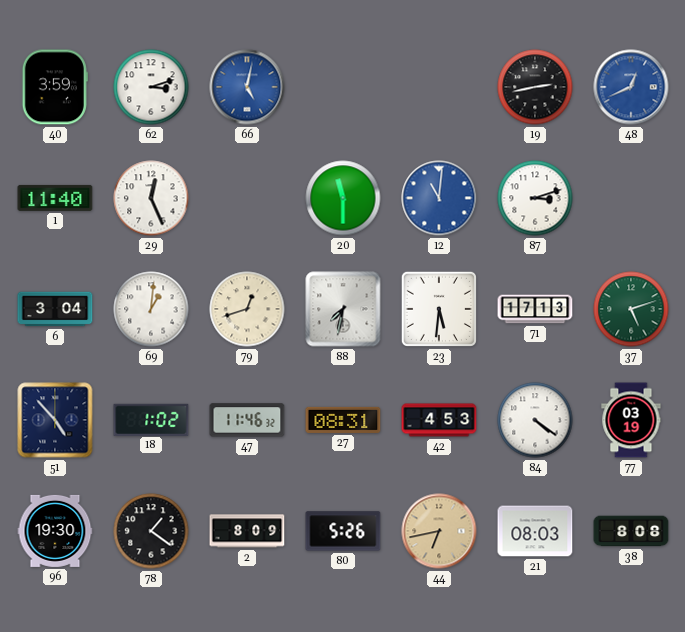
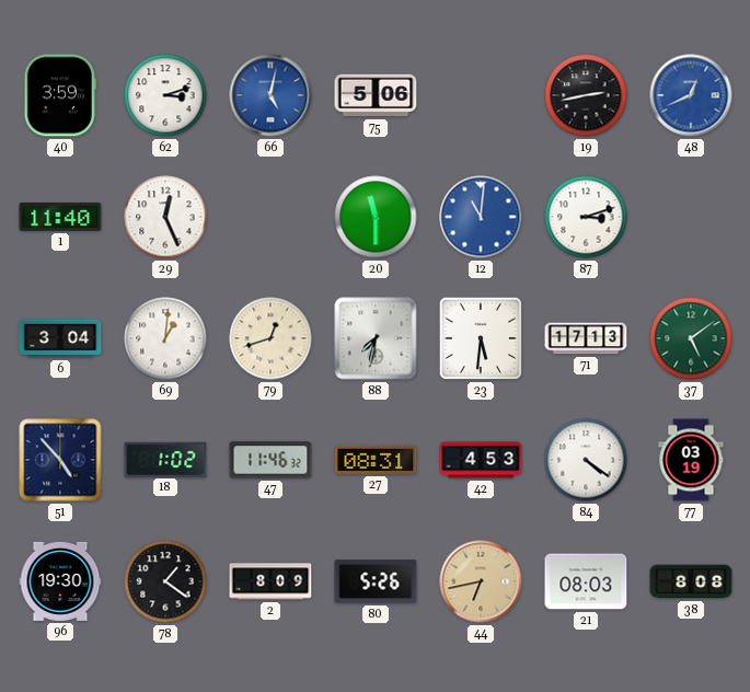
75: none -> 5:06 (376, 95)
37: 5:12 -> 5:09 (691, 338)
